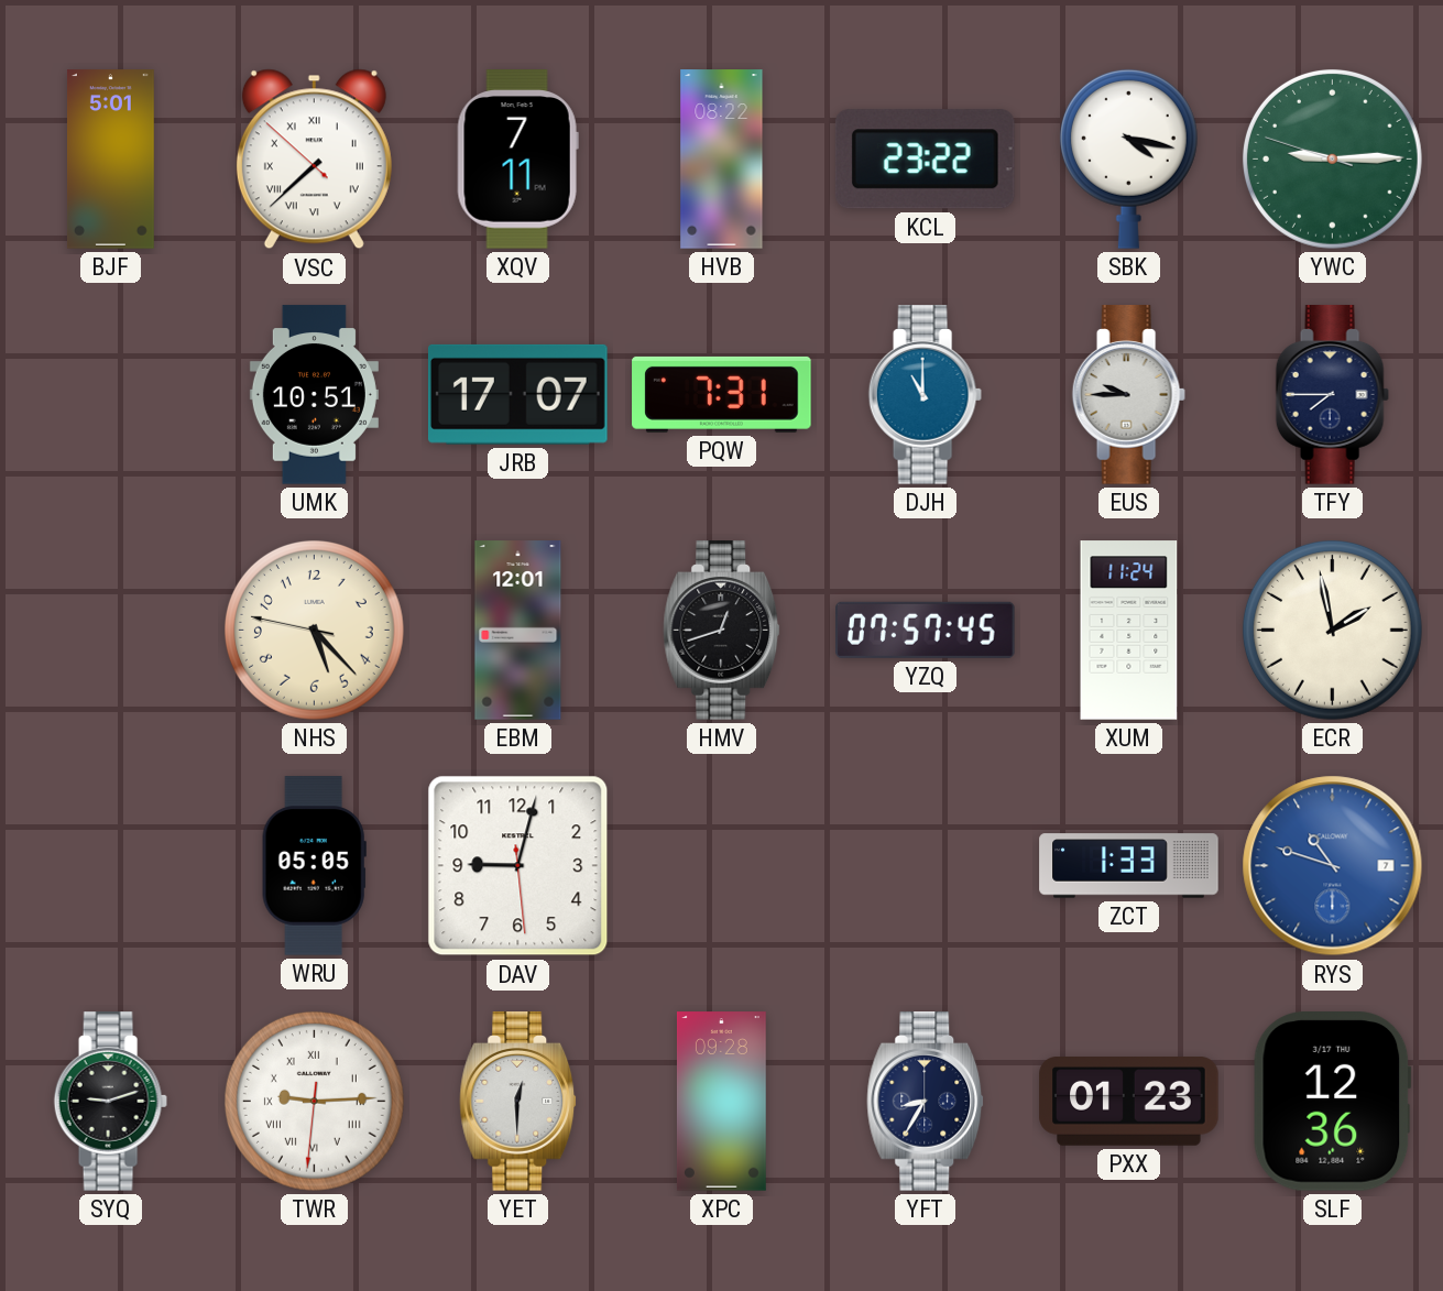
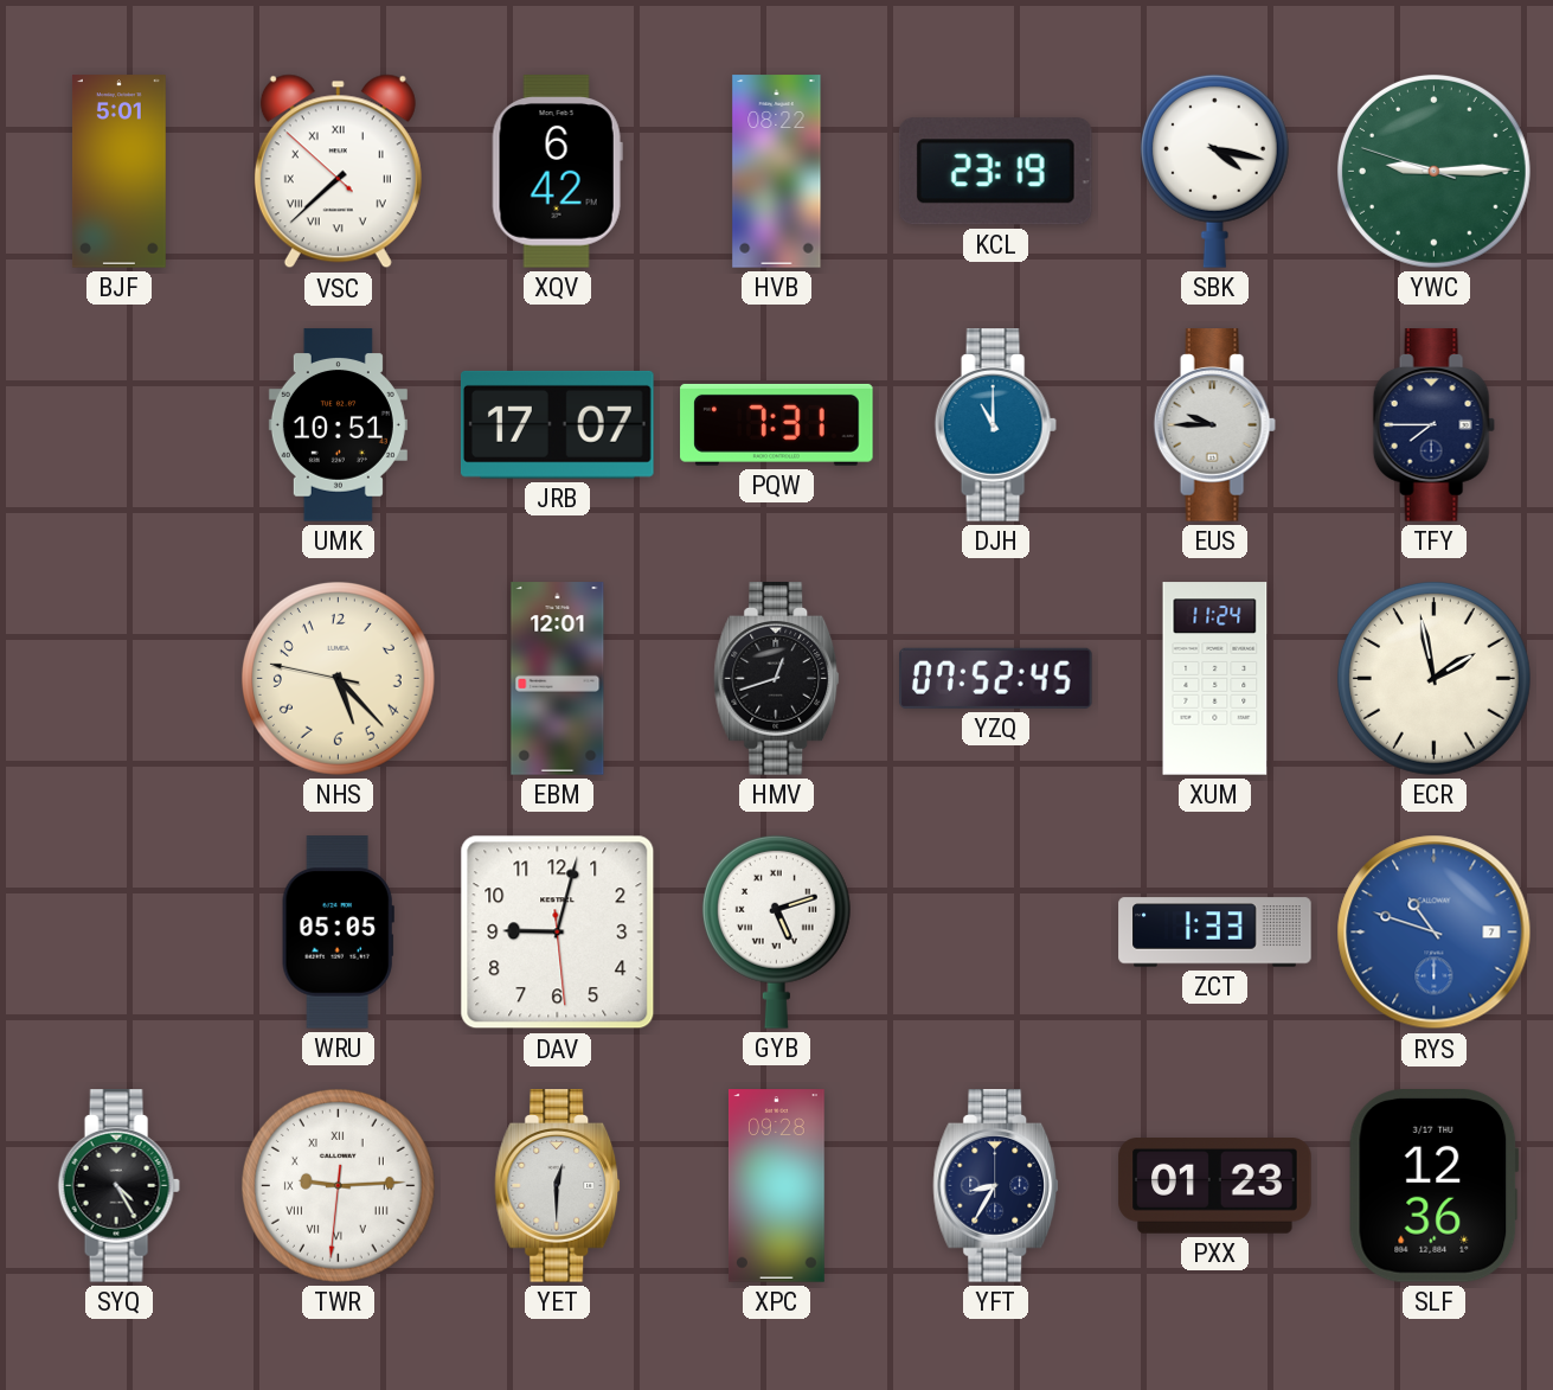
XQV: 7:11 -> 6:42 (557, 172)
KCL: 23:22 -> 23:19 (995, 172)
YZQ: 07:57 -> 07:52 (996, 678)
GYB: none -> 5:12 (776, 931)
SYQ: 9:12 -> 4:25 (118, 1186)
